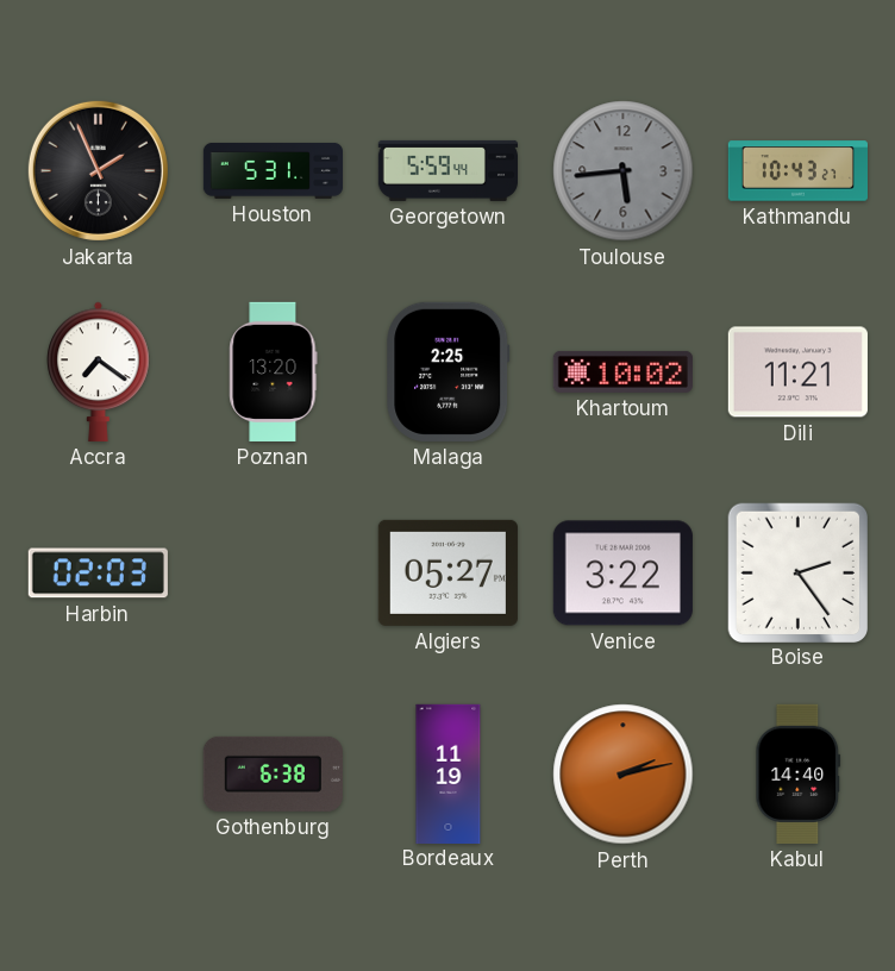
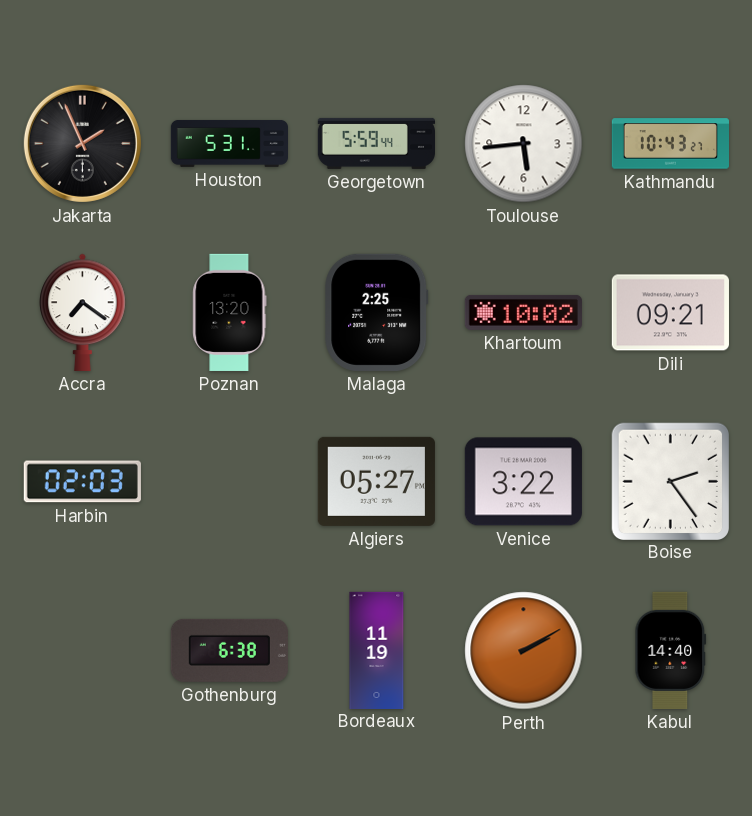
Toulouse dial: grey -> white (524, 144)
Dili: 11:21 -> 09:21 (670, 313)
Perth: 2:13 -> 2:10 (524, 651)
